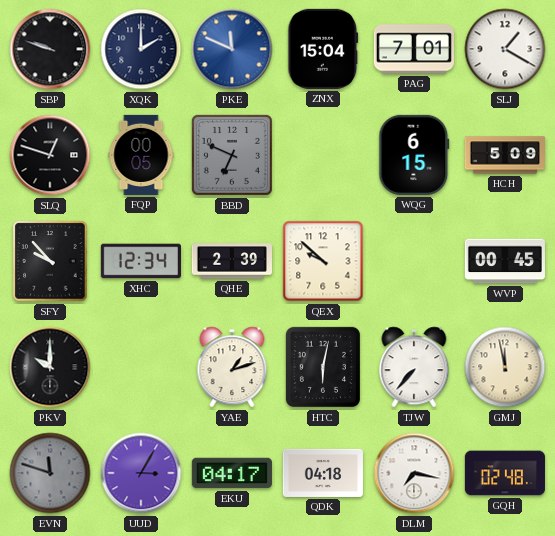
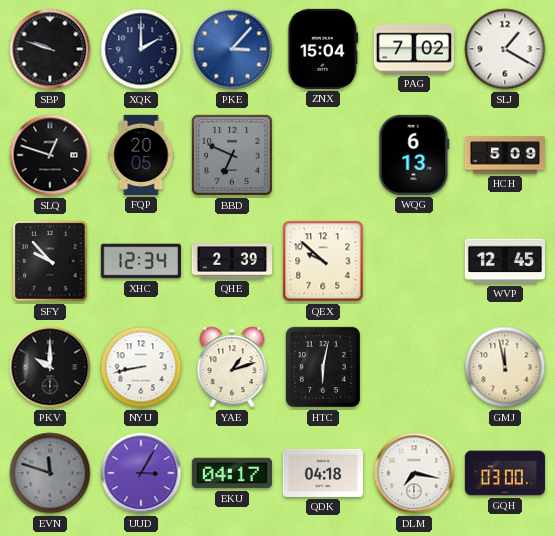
PKE: 11:49 -> 3:07 (232, 49)
PAG: 7:01 -> 7:02 (414, 49)
FQP: 00:05 -> 20:05 (141, 155)
WQG: 6:15 -> 6:13 (414, 155)
WVP: 00:45 -> 12:45 (505, 261)
NYU: none -> 8:43 (141, 367)
TJW: 7:37 -> none (414, 367)
GQH: 02:48 -> 03:00 (505, 473)
